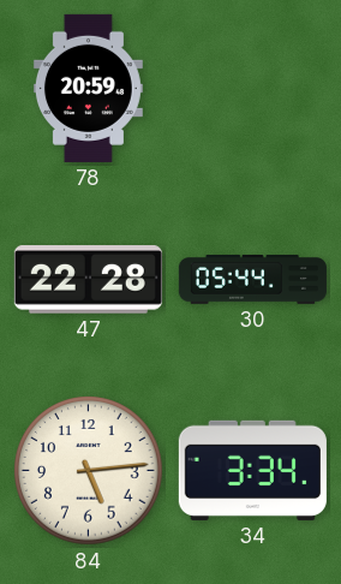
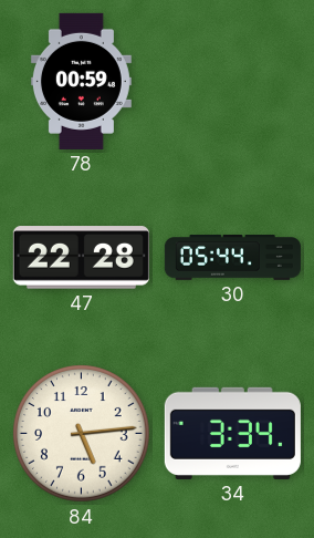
78: 20:59 -> 00:59 (81, 81)
